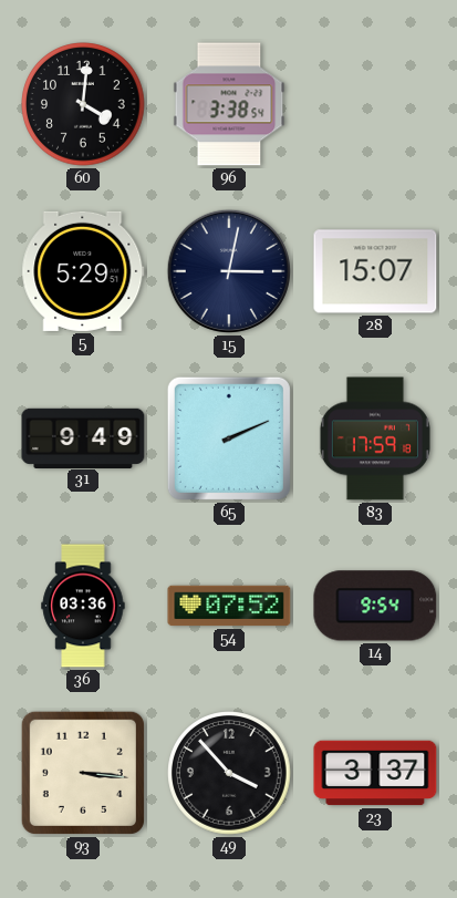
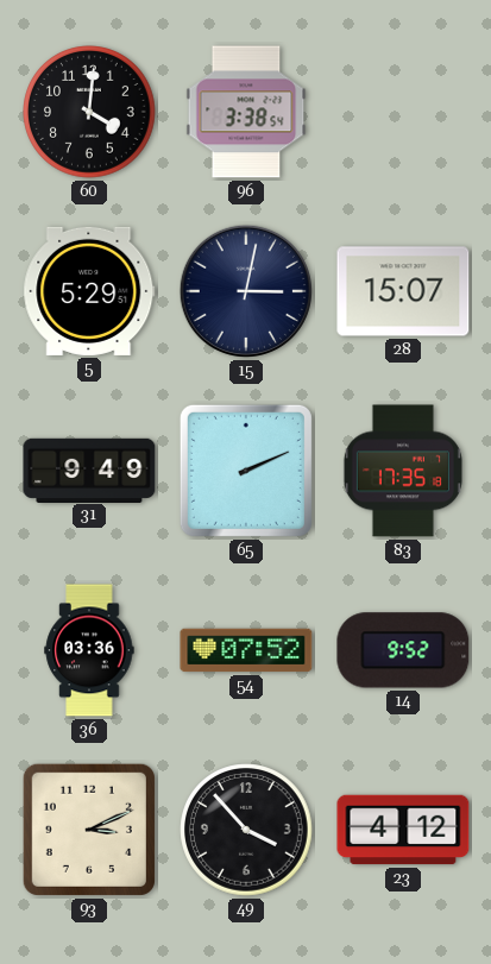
83: 17:59 -> 17:35 (403, 471)
14: 9:54 -> 9:52 (403, 650)
93: 3:16 -> 3:11 (89, 830)
23: 3:37 -> 4:12 (403, 830)
